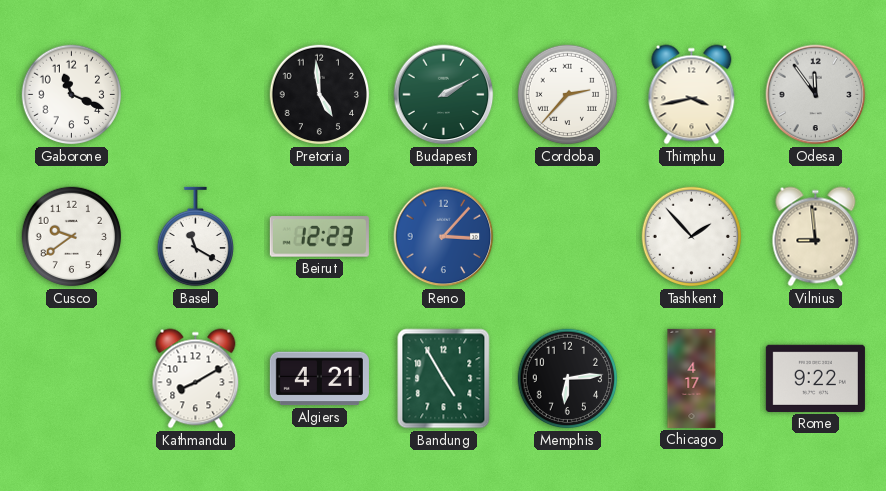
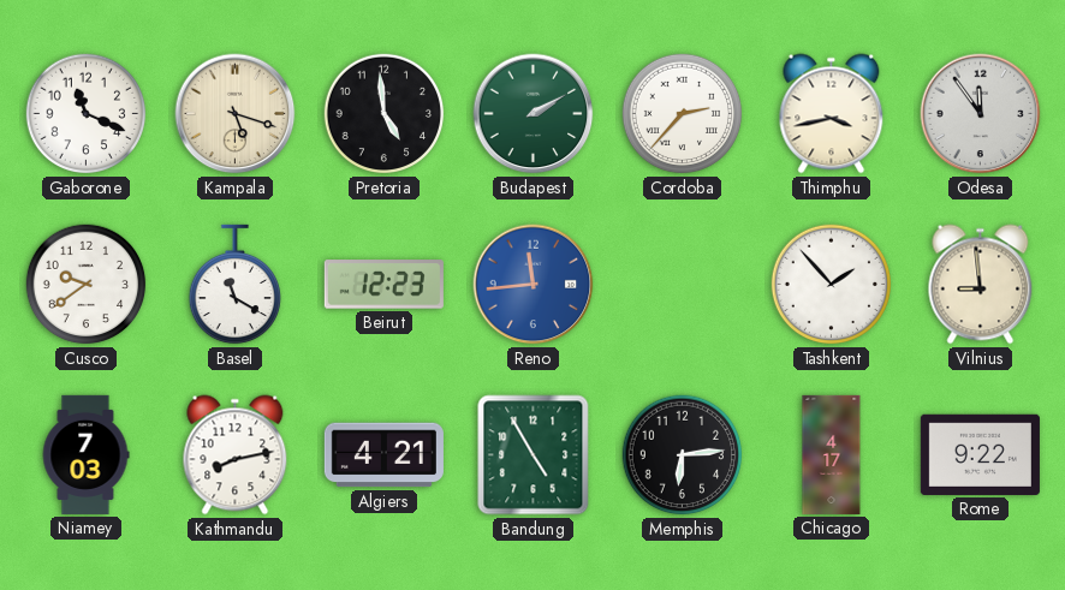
Kampala: none -> 5:18 (236, 114)
Reno: 3:07 -> 11:44 (534, 285)
Niamey: none -> 7:03 (85, 454)
Kathmandu: 8:10 -> 8:13 (236, 455)
